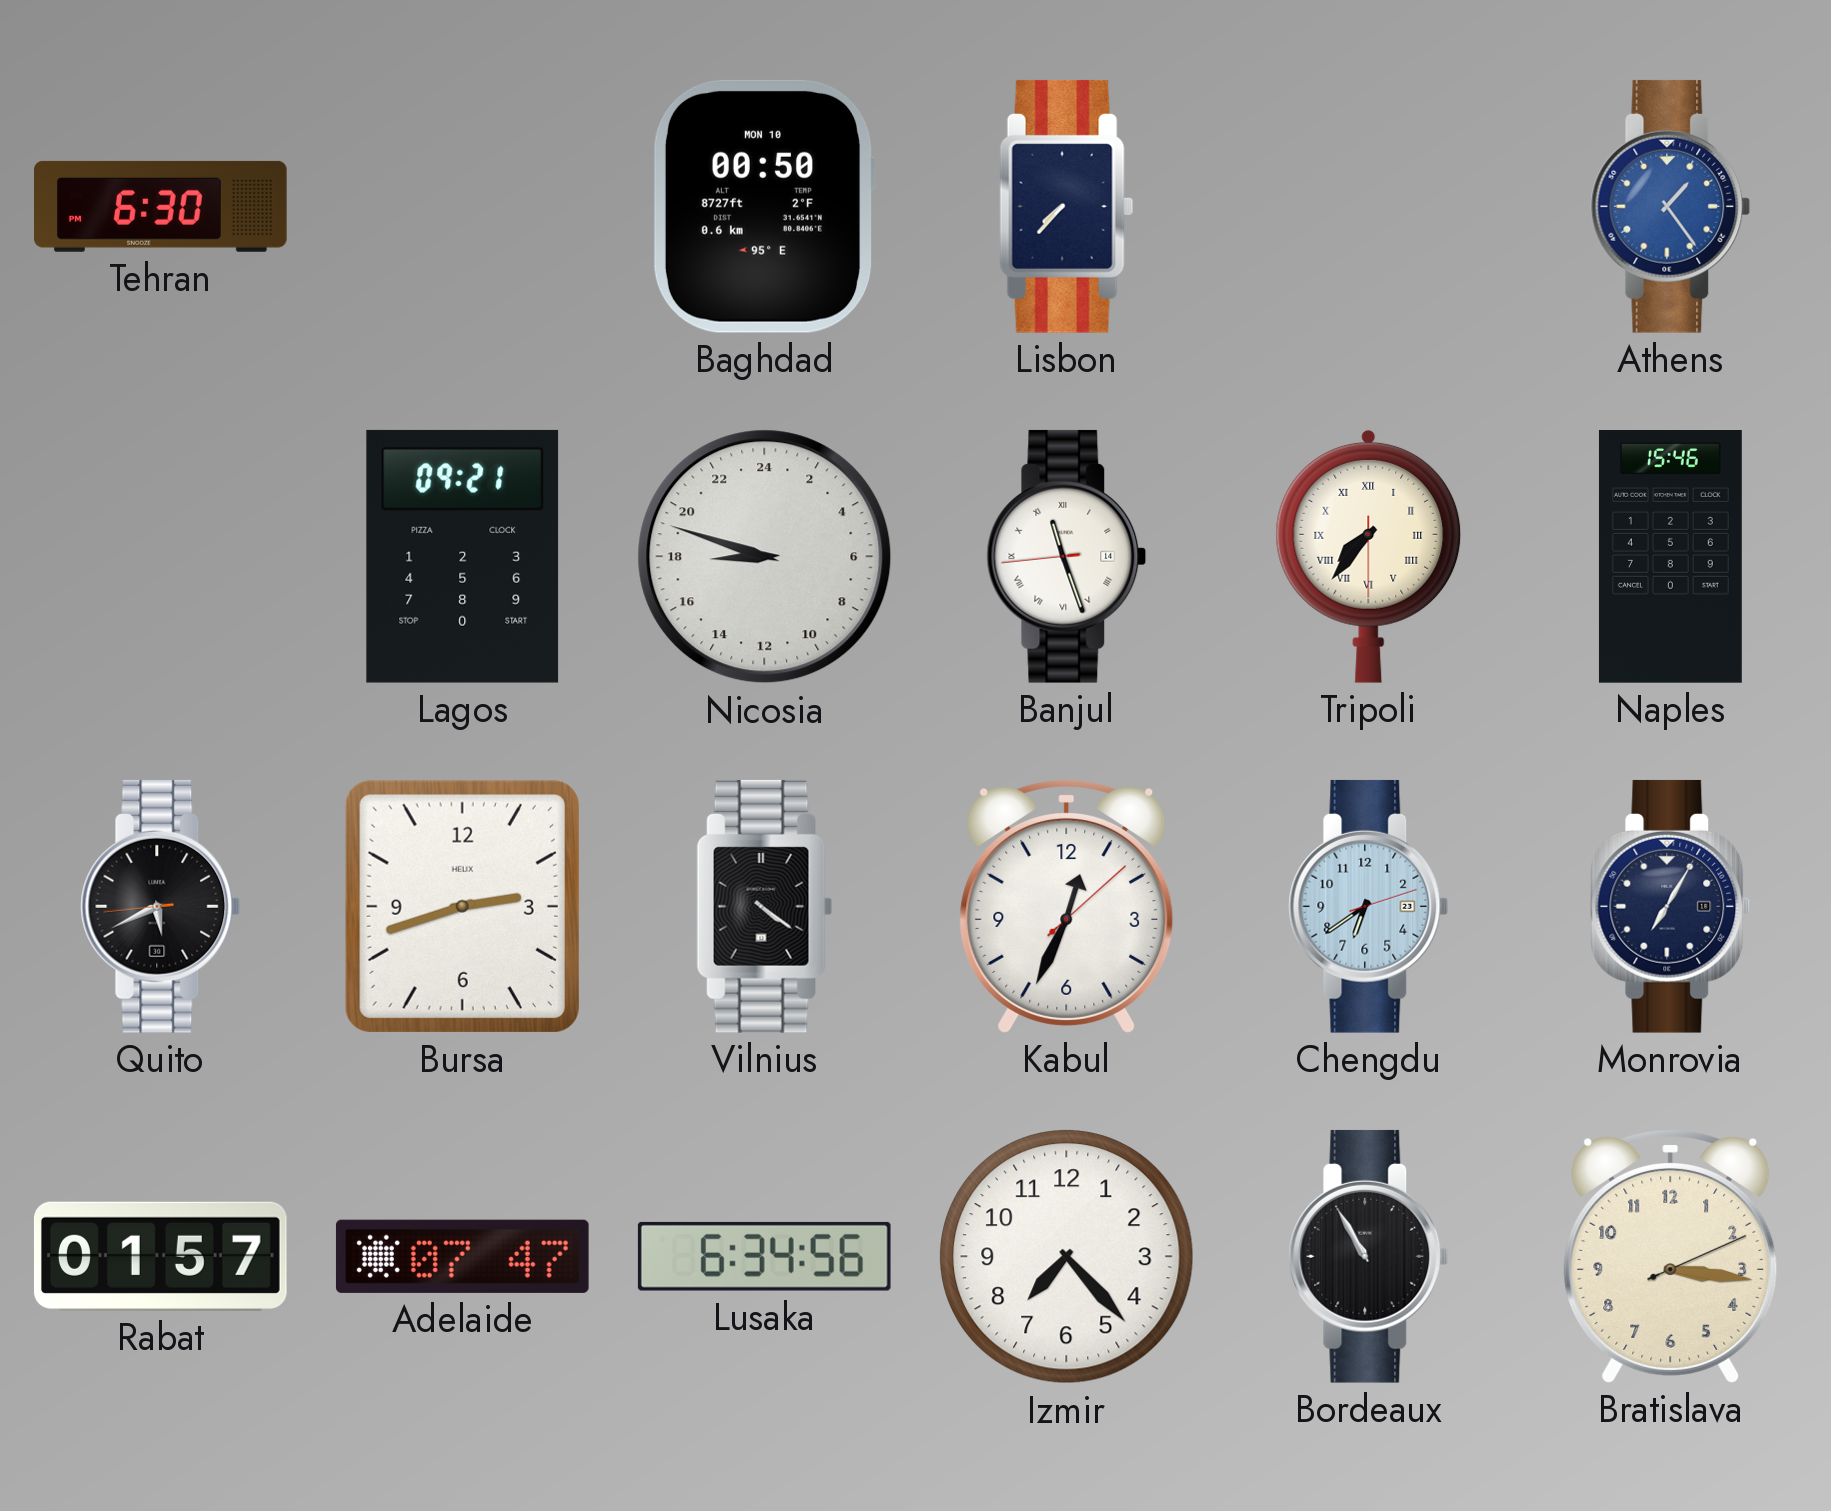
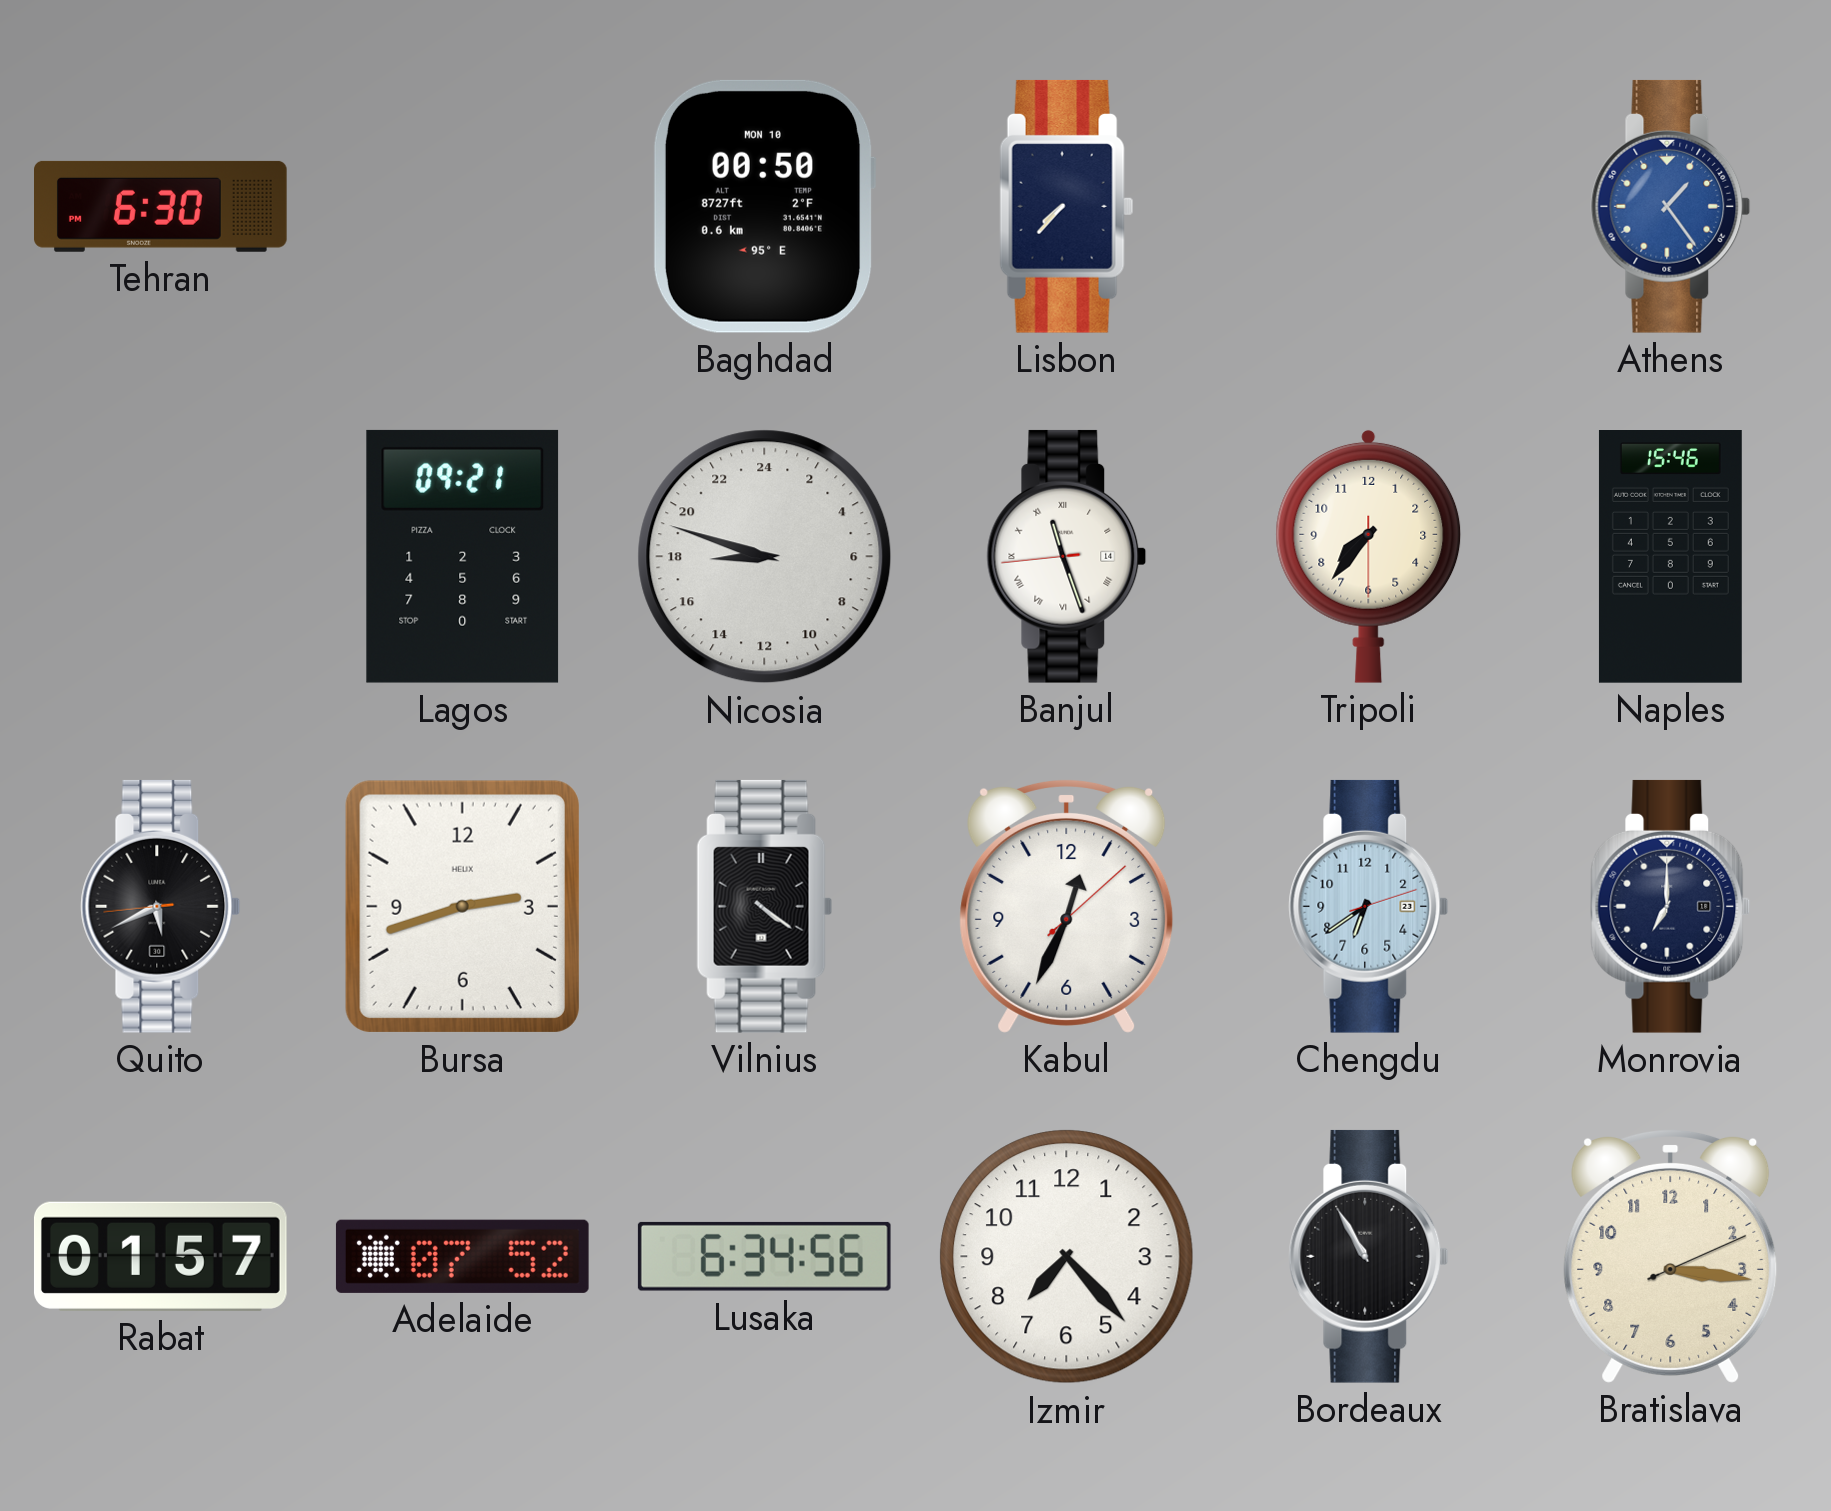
Tripoli numerals: Roman -> Arabic (1369, 556)
Monrovia: 7:05 -> 7:00 (1671, 906)
Adelaide: 07:47 -> 07:52 (462, 1256)
